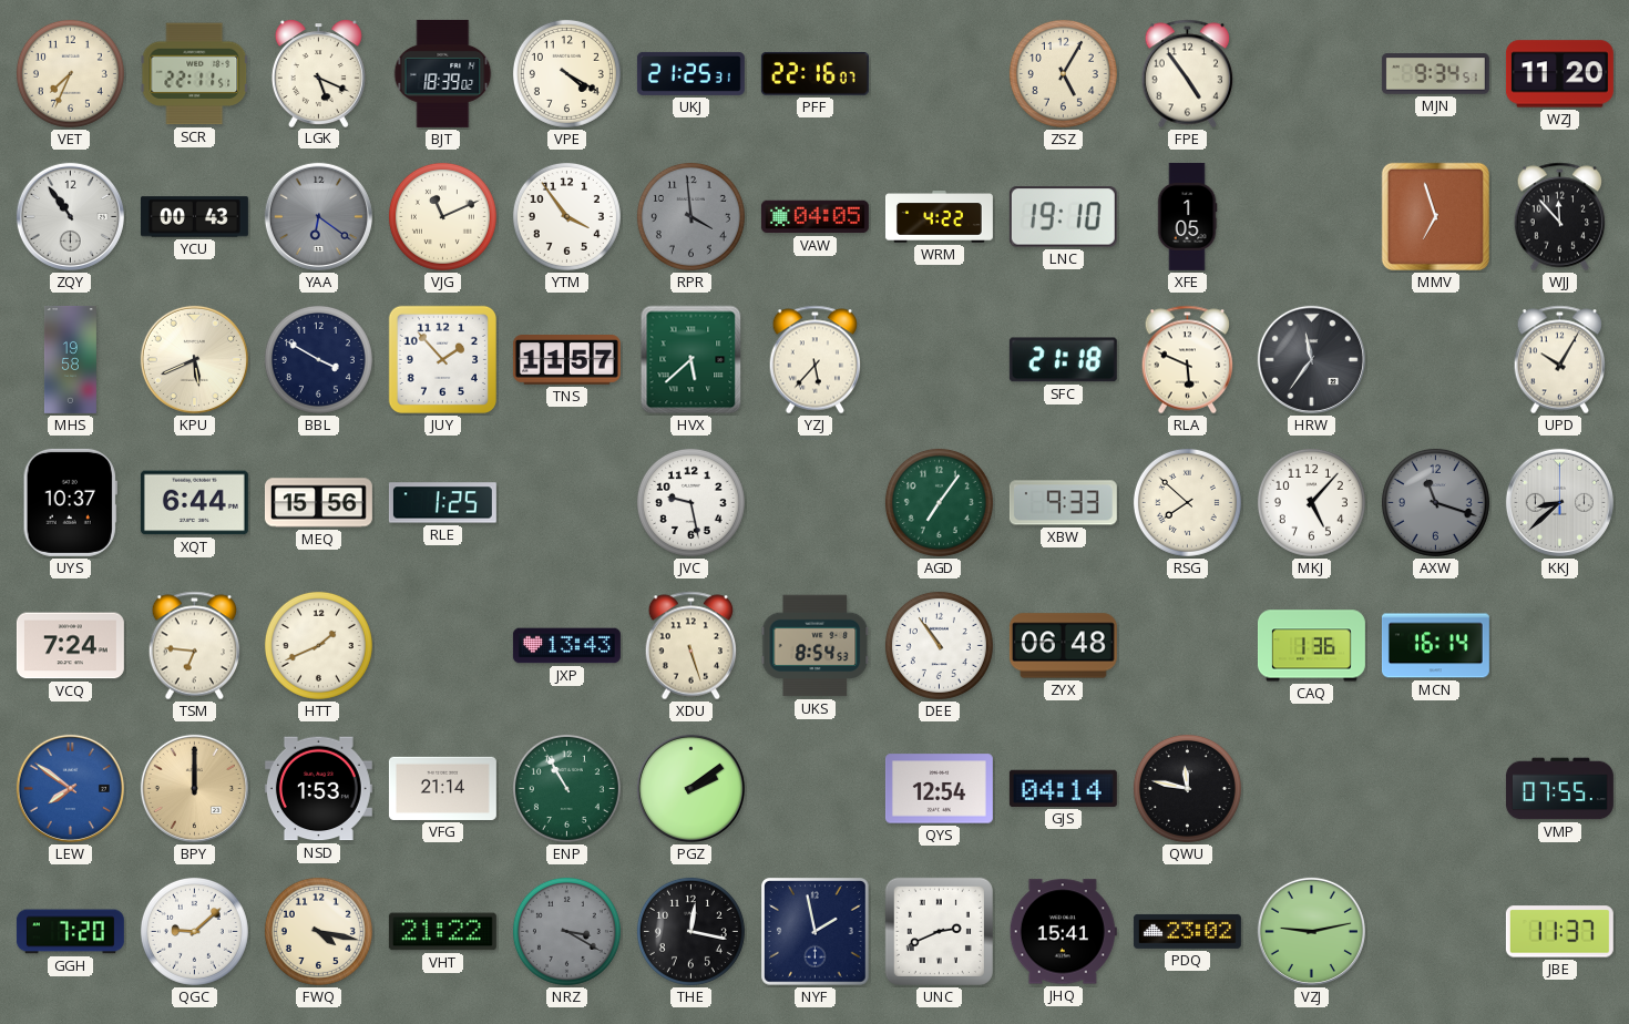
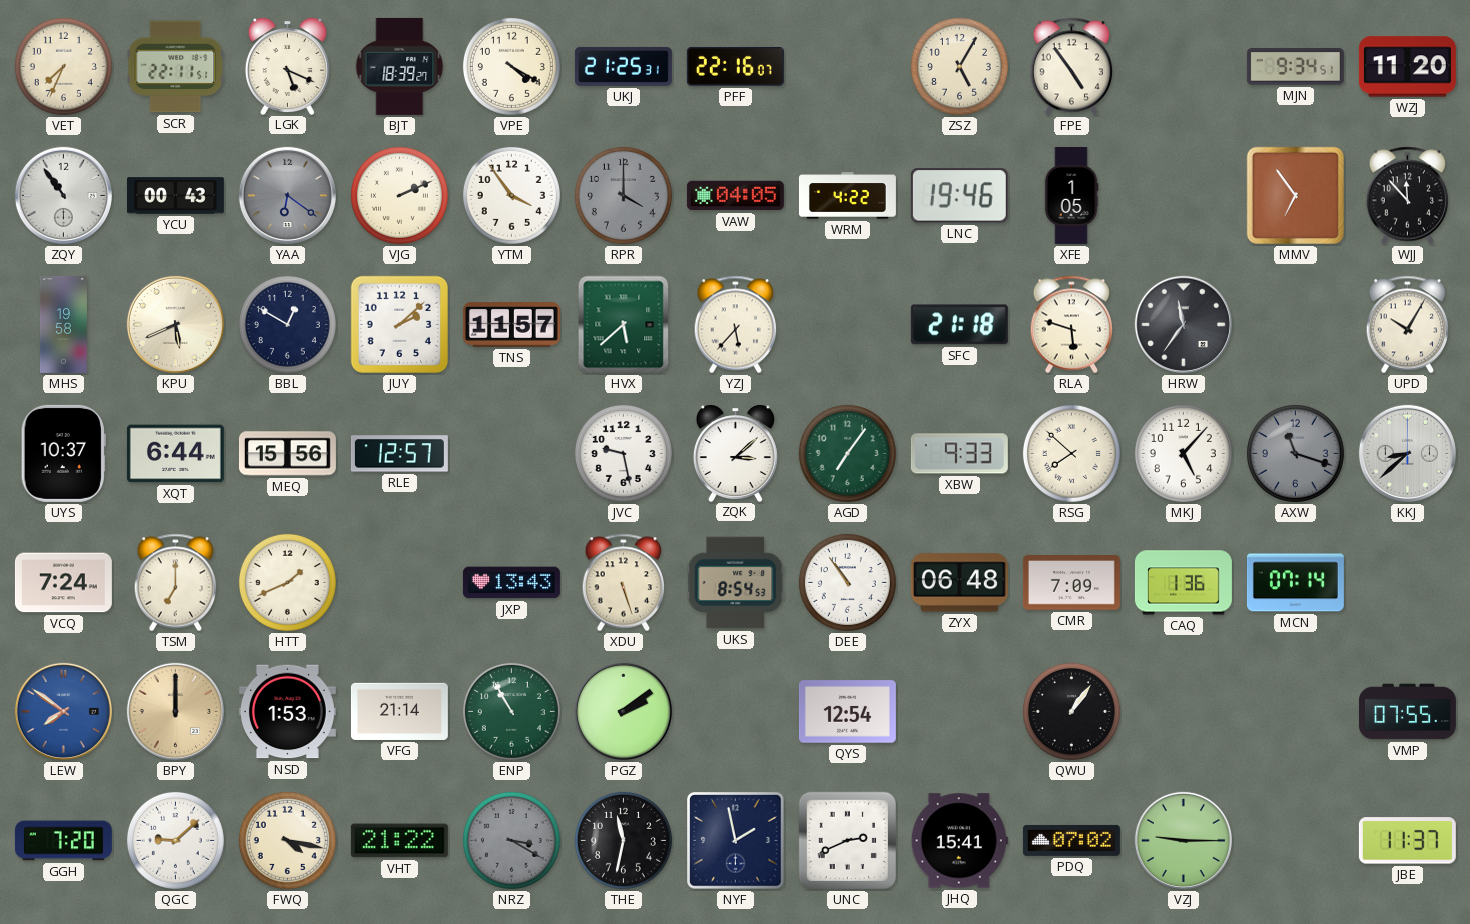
BJT: 18:39:02 -> 18:39:27 (400, 66)
VJG: 11:11 -> 2:11 (399, 195)
RPR: 3:59 -> 4:00 (623, 195)
LNC: 19:10 -> 19:46 (959, 196)
MMV: 6:57 -> 6:54 (1295, 195)
BBL: 3:50 -> 12:50 (287, 324)
JUY: 1:53 -> 2:08 (399, 324)
RLA: 5:49 -> 5:48 (1072, 325)
RLE: 1:25 -> 12:57 (399, 454)
ZQK: none -> 3:08 (735, 453)
TSM: 6:46 -> 7:00 (176, 583)
CMR: none -> 7:09 (1071, 583)
MCN: 16:14 -> 07:14 (1295, 583)
GJS: 04:14 -> none (1063, 788)
QWU: 11:47 -> 1:06 (1071, 711)
THE: 12:17 -> 11:32 (623, 840)
PDQ: 23:02 -> 07:02 (1071, 840)
VZJ: 9:13 -> 9:15 (1183, 840)
